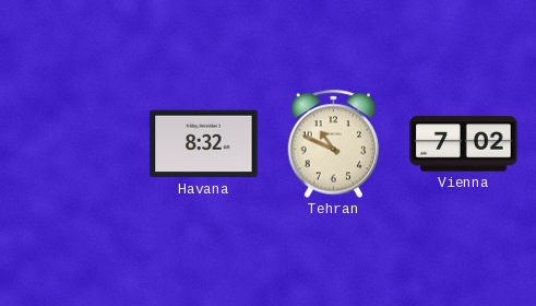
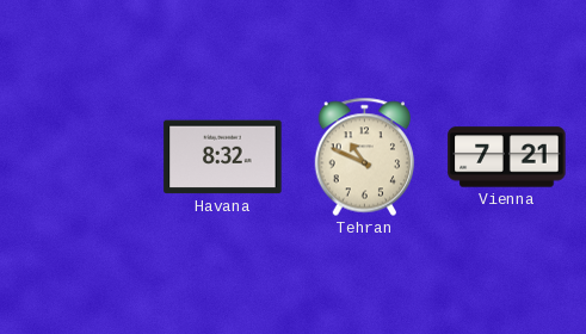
Vienna: 7:02 -> 7:21 (507, 157)
